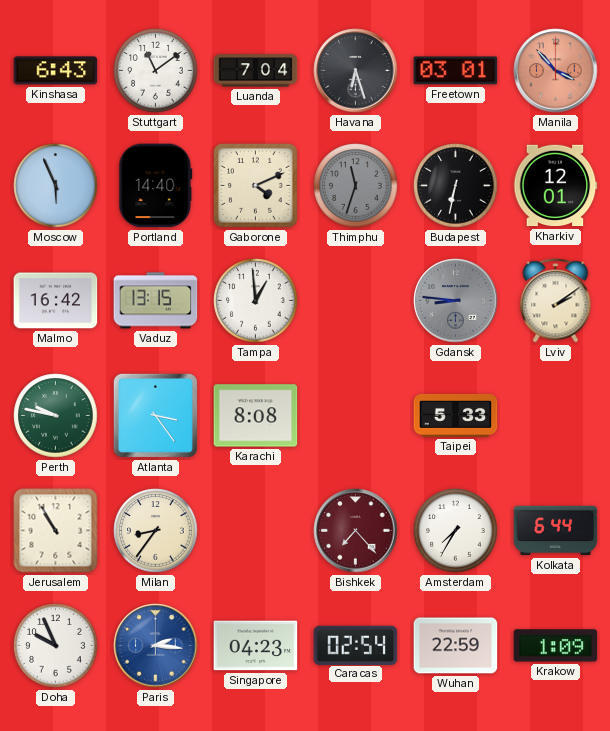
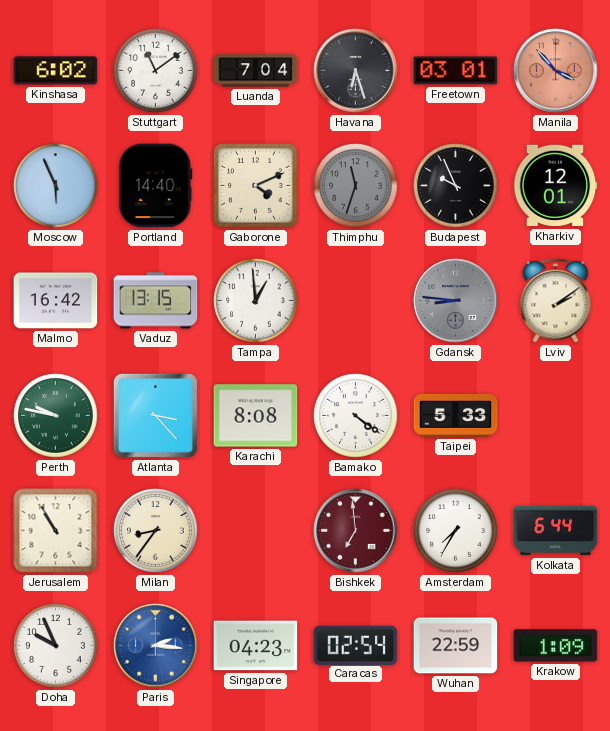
Kinshasa: 6:43 -> 6:02 (56, 71)
Budapest: 6:32 -> 9:56 (456, 186)
Atlanta: 3:24 -> 3:23 (155, 415)
Bamako: none -> 4:21 (356, 416)
Bishkek: 7:23 -> 6:59 (356, 531)
